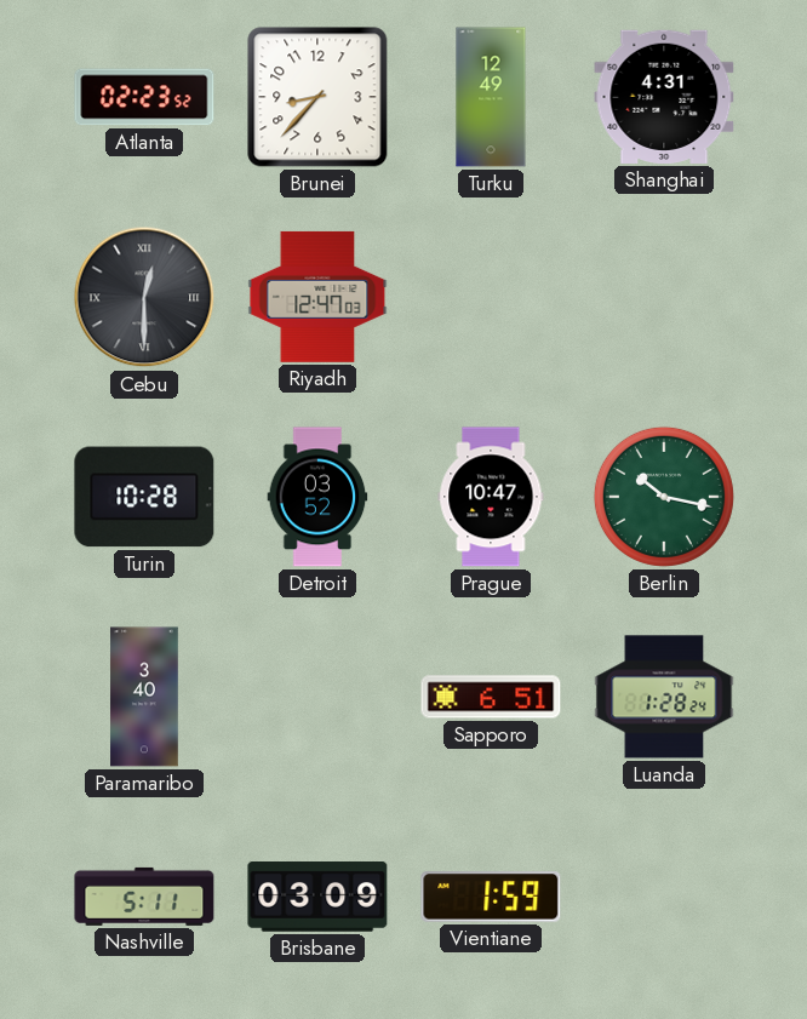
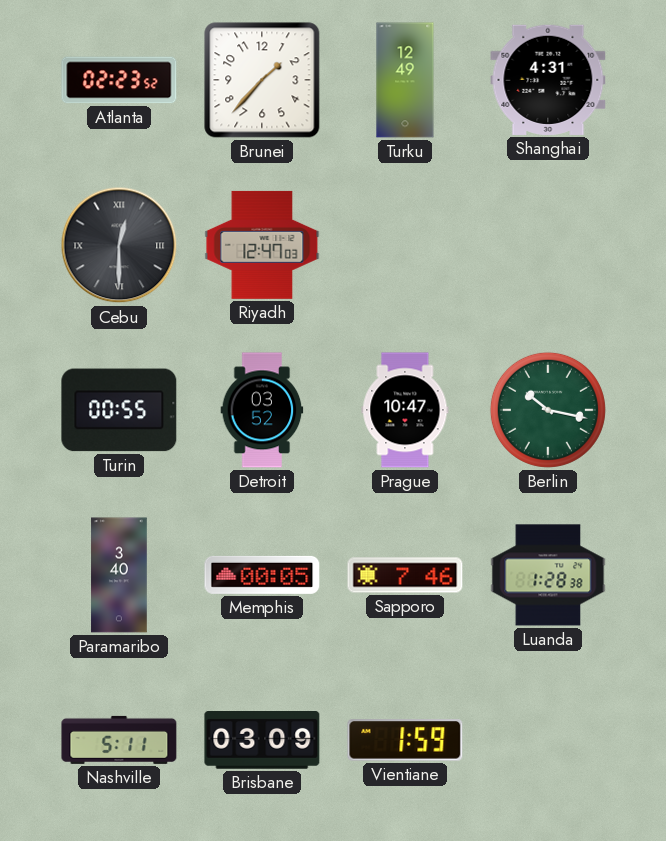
Brunei: 8:37 -> 1:37 (262, 80)
Turin: 10:28 -> 00:55 (119, 410)
Memphis: none -> 00:05 (262, 575)
Sapporo: 6:51 -> 7:46 (405, 575)
Luanda: 1:28:24 -> 1:28:38 (548, 575)
